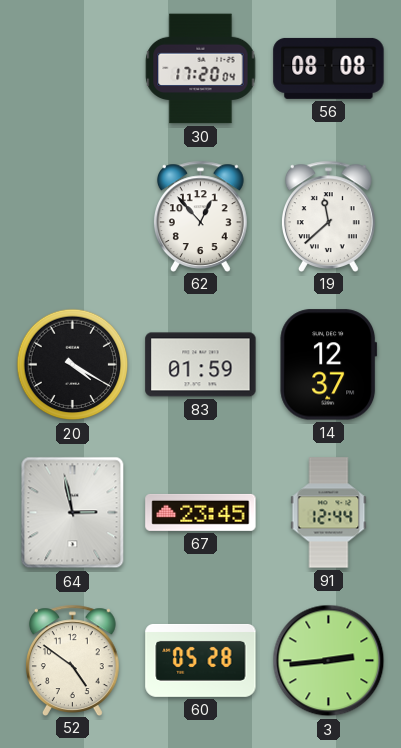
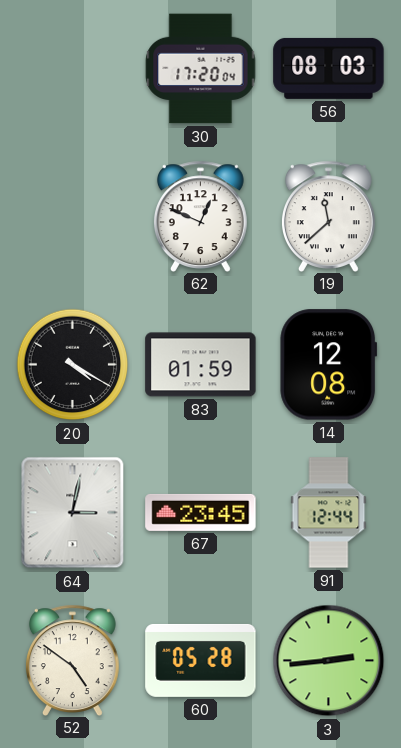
56: 08:08 -> 08:03 (329, 68)
62: 12:53 -> 12:49 (200, 216)
14: 12:37 -> 12:08 (329, 365)
64: 2:58 -> 3:02 (73, 513)
